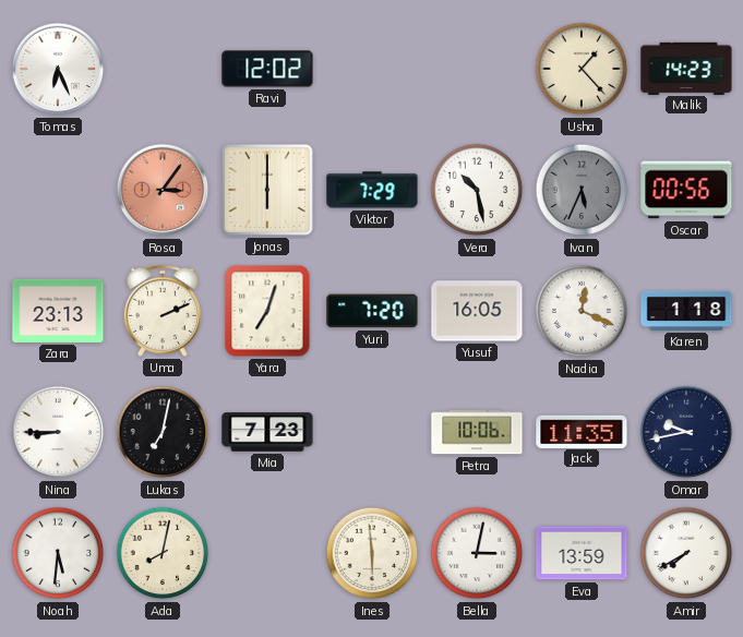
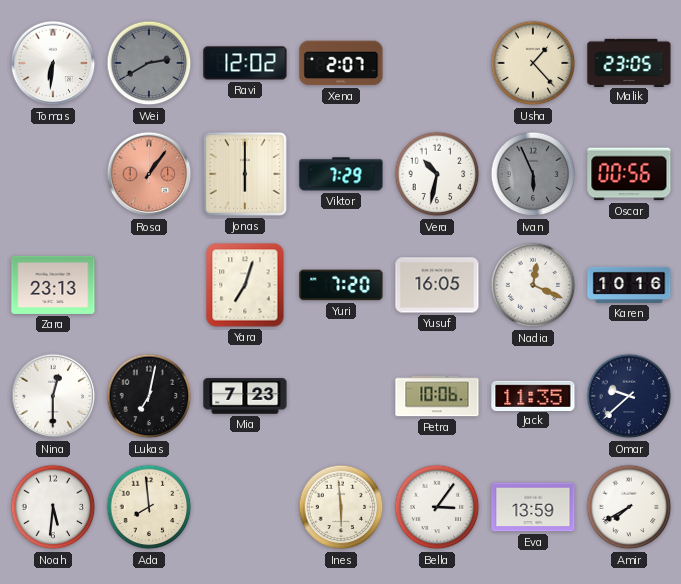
Tomas: 6:26 -> 6:31 (53, 63)
Wei: none -> 2:40 (149, 63)
Xena: none -> 2:07 (341, 63)
Malik: 14:23 -> 23:05 (629, 62)
Rosa: 3:06 -> 1:06 (149, 174)
Vera: 10:28 -> 10:32 (437, 174)
Ivan: 5:34 -> 5:56 (533, 174)
Uma: 2:11 -> none (163, 311)
Karen: 1:18 -> 10:16 (629, 285)
Nina: 8:45 -> 12:30 (53, 396)
Omar: 9:43 -> 9:38 (629, 396)
Ada: 8:02 -> 7:59 (149, 507)
Bella: 3:02 -> 3:06 (437, 507)
